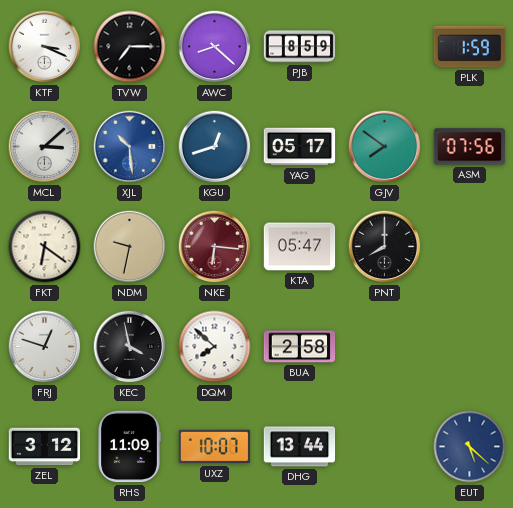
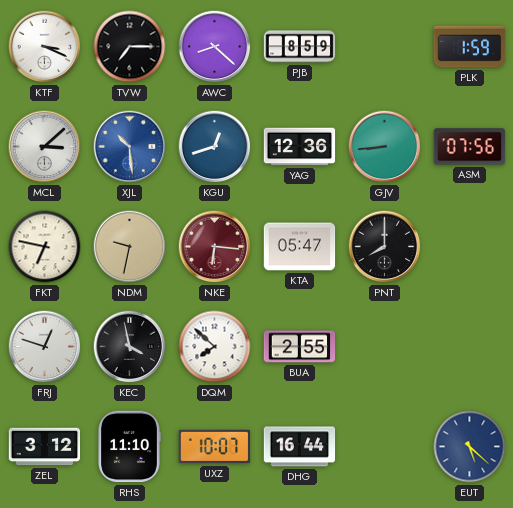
YAG: 05:17 -> 12:36 (300, 147)
GJV: 7:51 -> 8:44 (385, 147)
FKT: 6:21 -> 6:47 (45, 247)
BUA: 2:58 -> 2:55 (300, 347)
RHS: 11:09 -> 11:10 (129, 447)
DHG: 13:44 -> 16:44 (300, 447)
